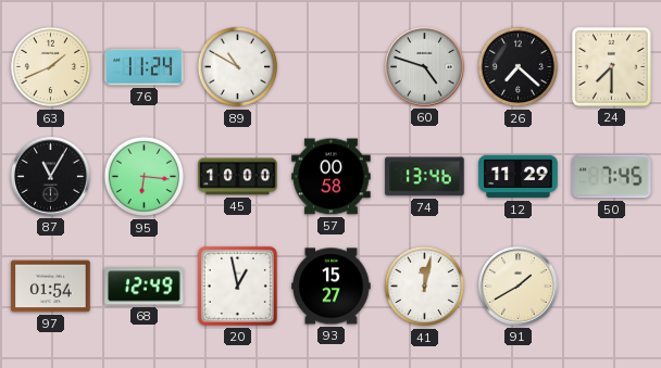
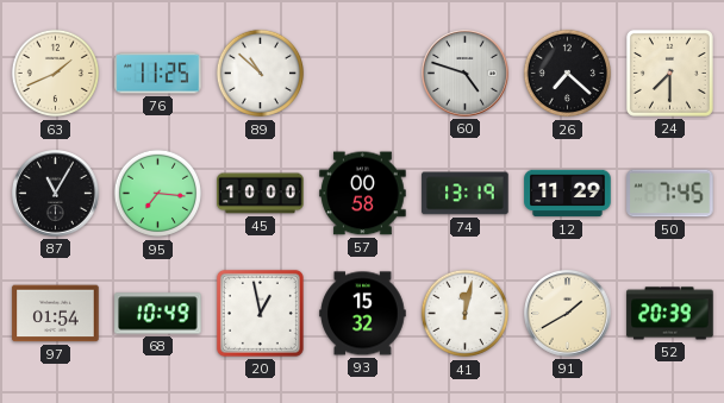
76: 11:24 -> 11:25 (158, 74)
89: 10:50 -> 10:52 (261, 74)
95: 6:16 -> 7:16 (158, 194)
74: 13:46 -> 13:19 (466, 194)
68: 12:49 -> 10:49 (158, 314)
93: 15:27 -> 15:32 (363, 314)
52: none -> 20:39 (670, 314)
